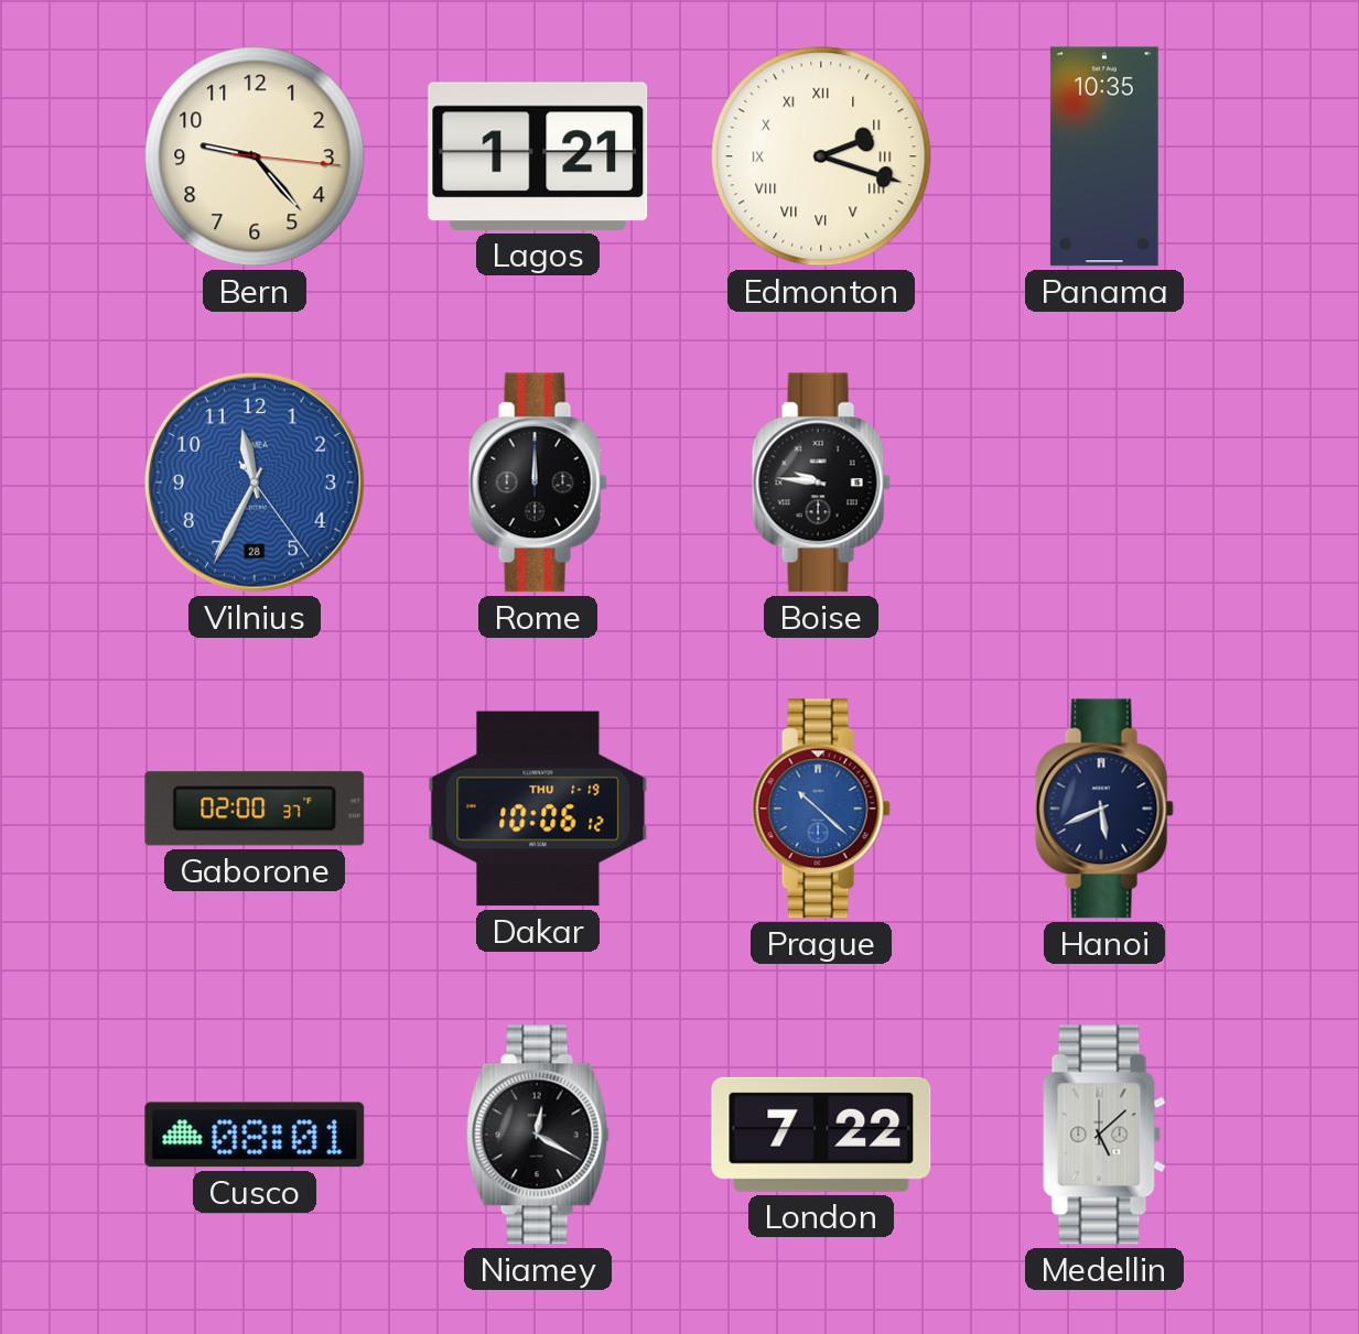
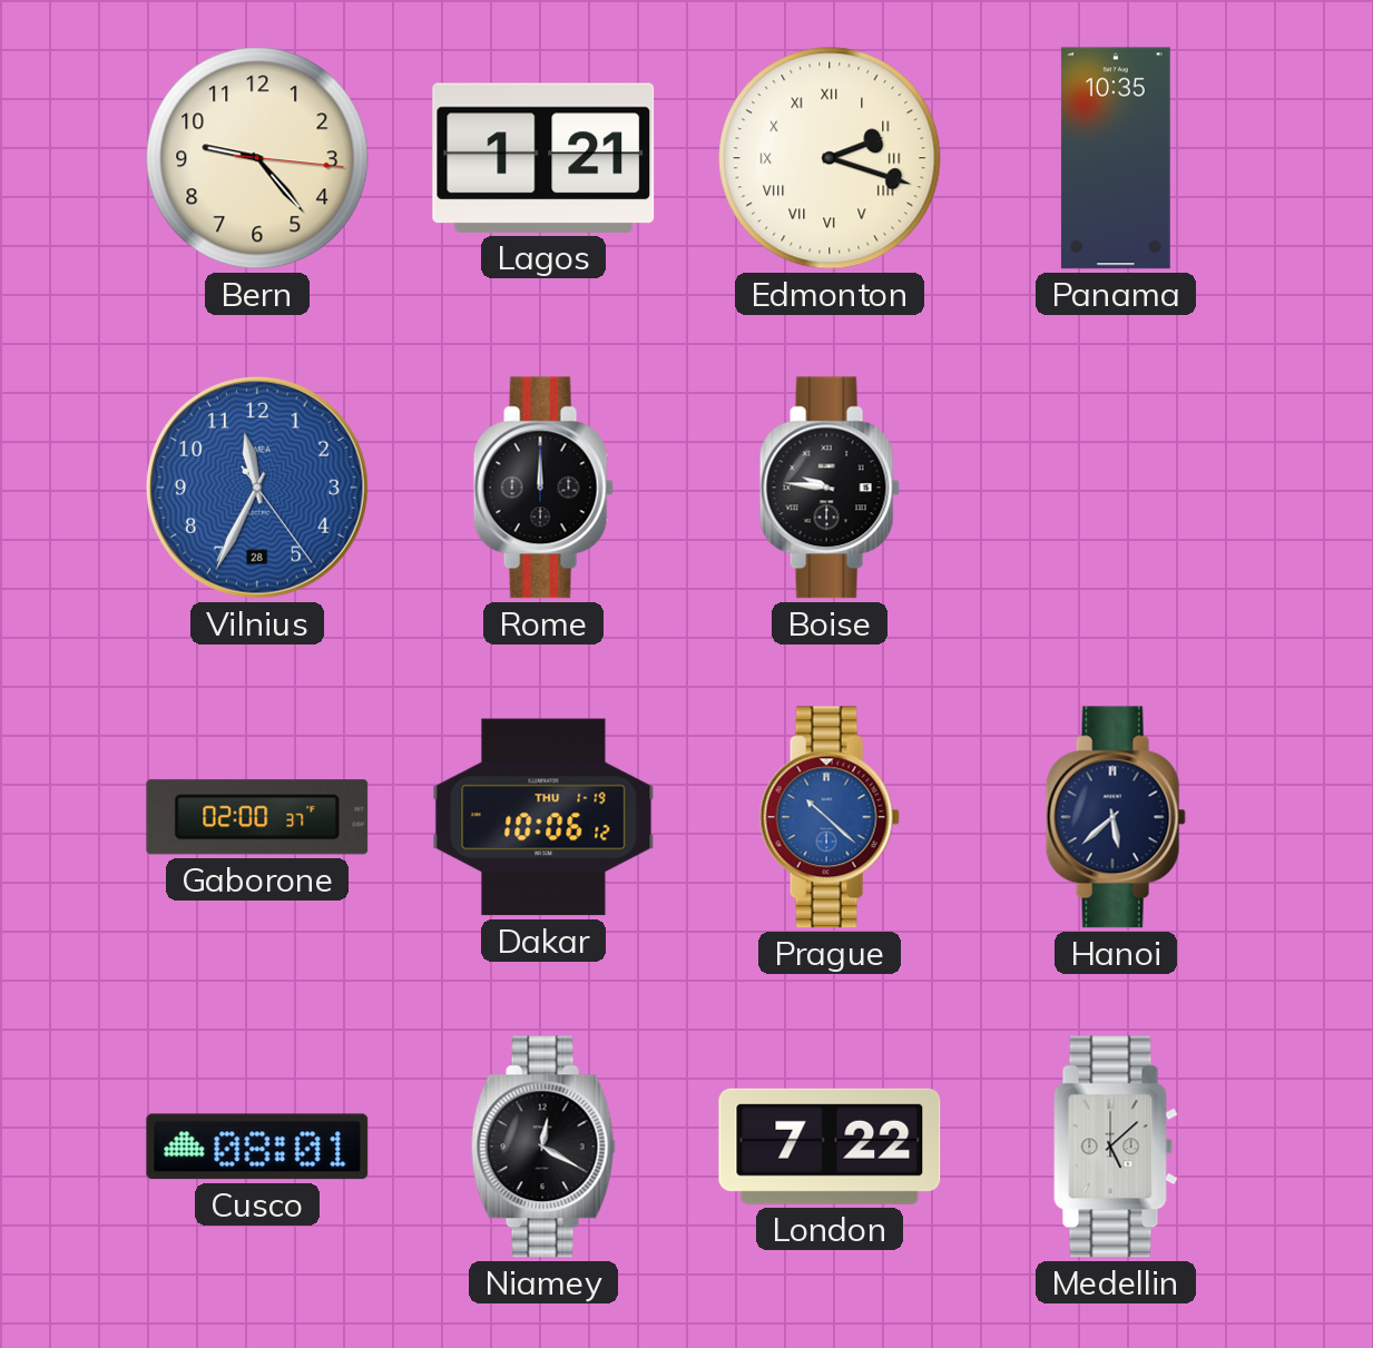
Hanoi: 5:41 -> 5:38 (1116, 817)
